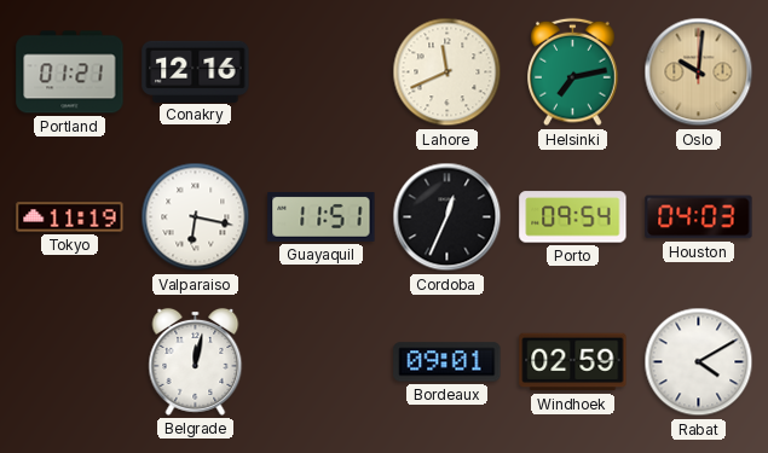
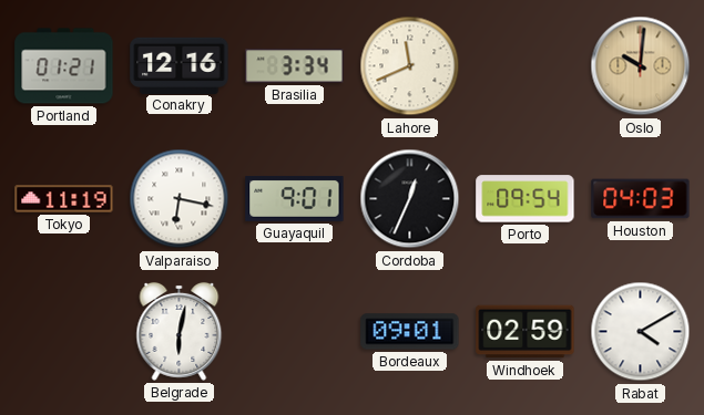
Brasilia: none -> 3:34 (295, 66)
Helsinki: 7:13 -> none (573, 72)
Guayaquil: 11:51 -> 9:01 (295, 198)
Belgrade: 12:02 -> 6:02 (180, 331)
